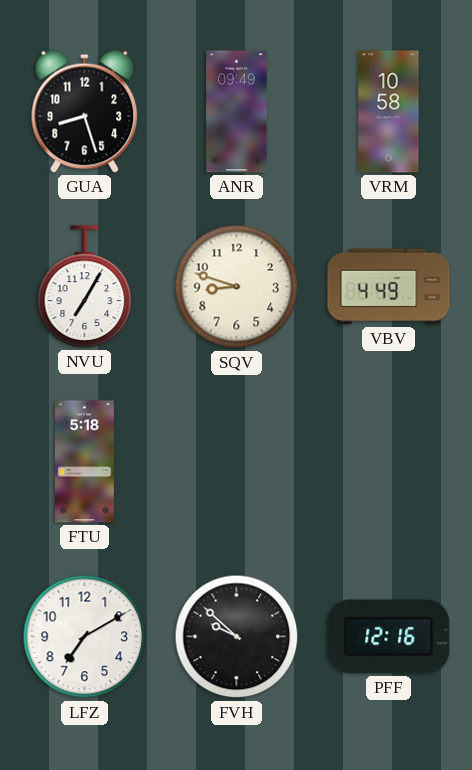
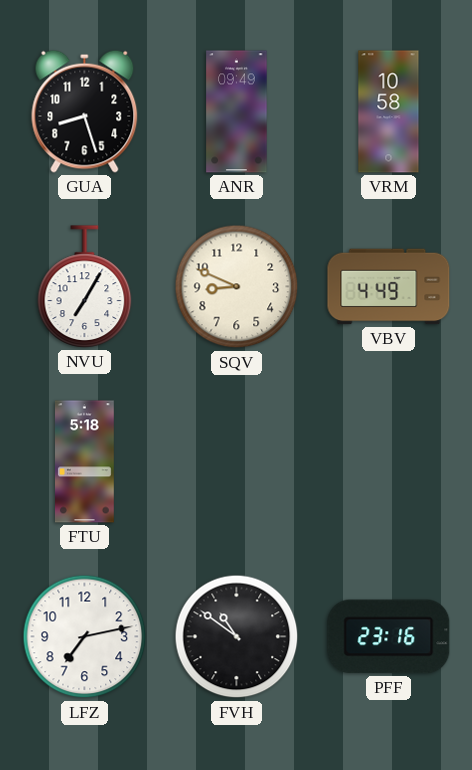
SQV: 8:48 -> 8:49 (237, 287)
LFZ: 7:10 -> 7:13 (85, 637)
FVH: 9:52 -> 10:51 (237, 637)
PFF: 12:16 -> 23:16 (389, 637)
